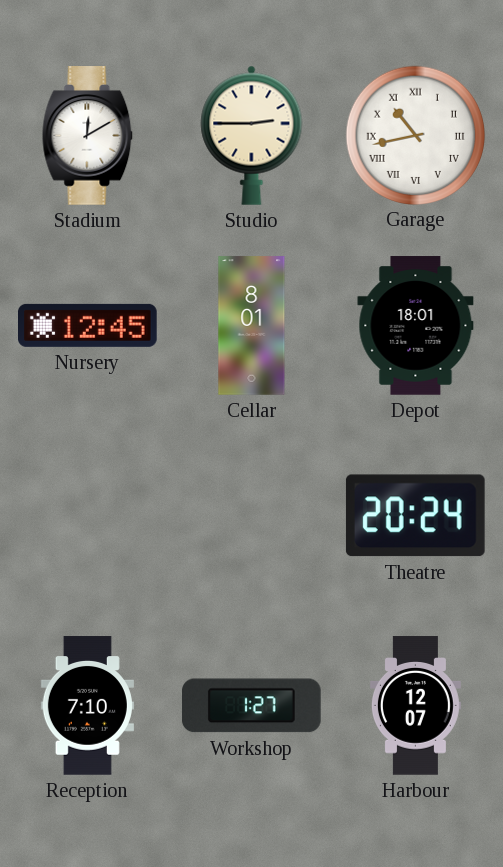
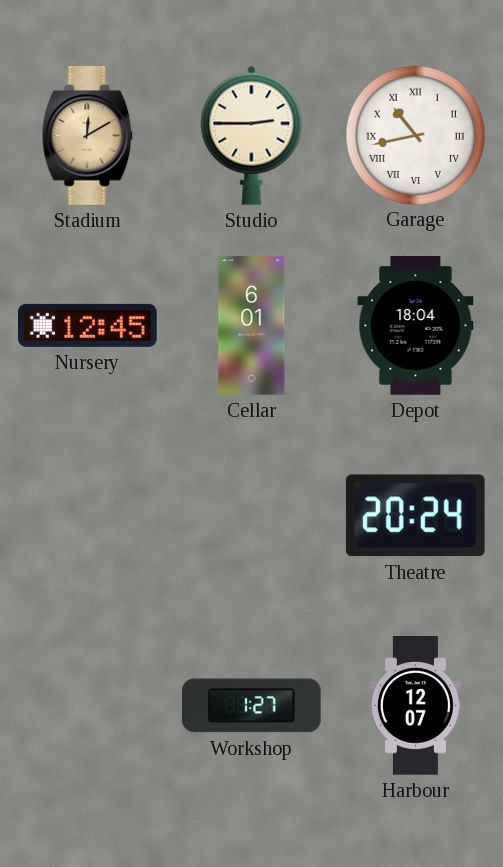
Stadium dial: white -> champagne (88, 136)
Cellar: 8:01 -> 6:01 (252, 326)
Depot: 18:01 -> 18:04 (416, 326)
Reception: 7:10 -> none (87, 706)
